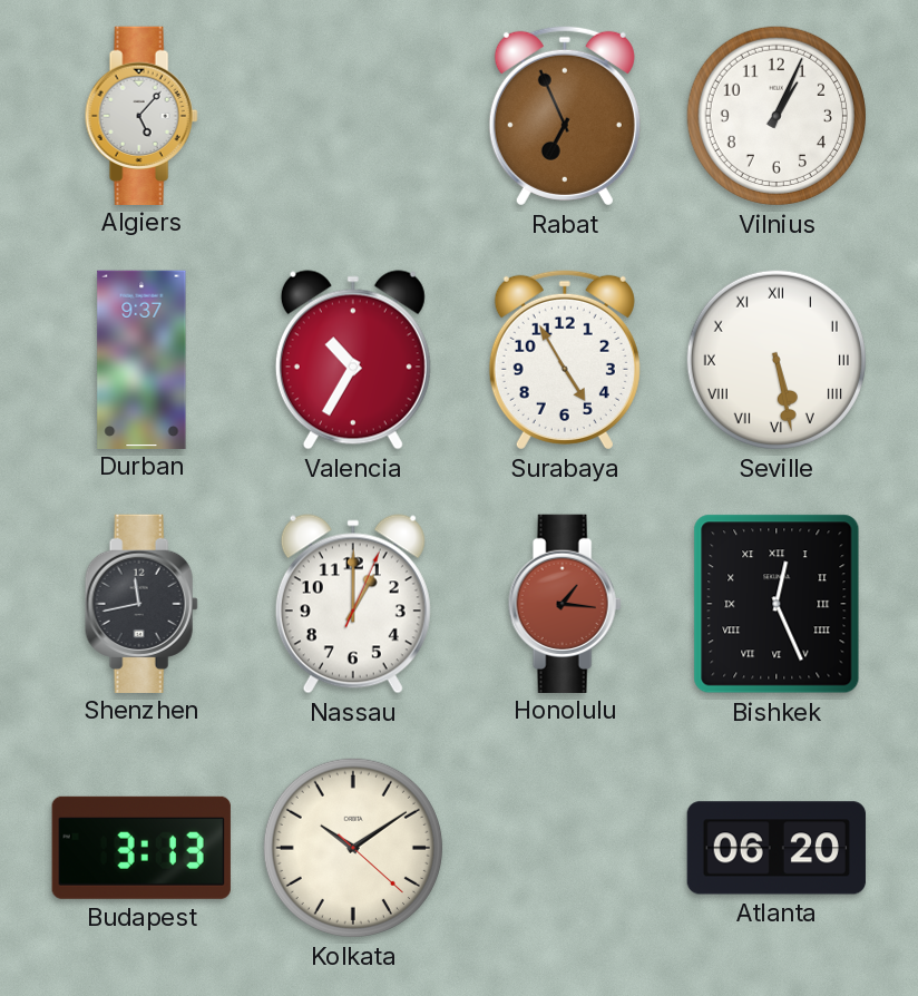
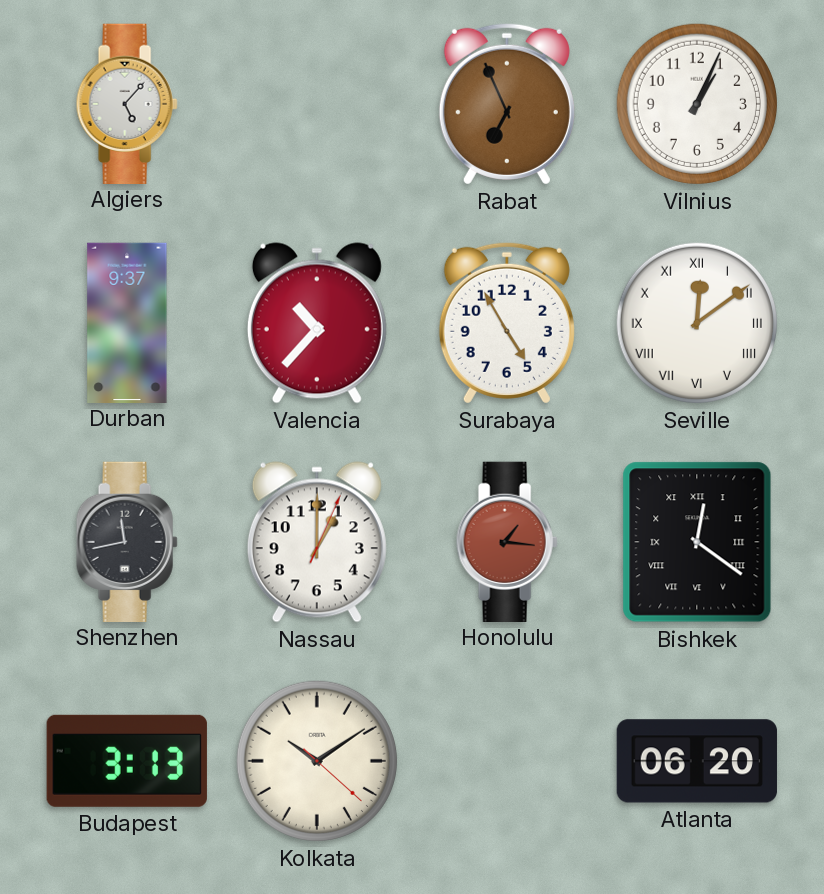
Valencia: 10:35 -> 10:37 (317, 323)
Seville: 5:28 -> 12:09 (697, 323)
Bishkek: 12:26 -> 12:21 (697, 542)
